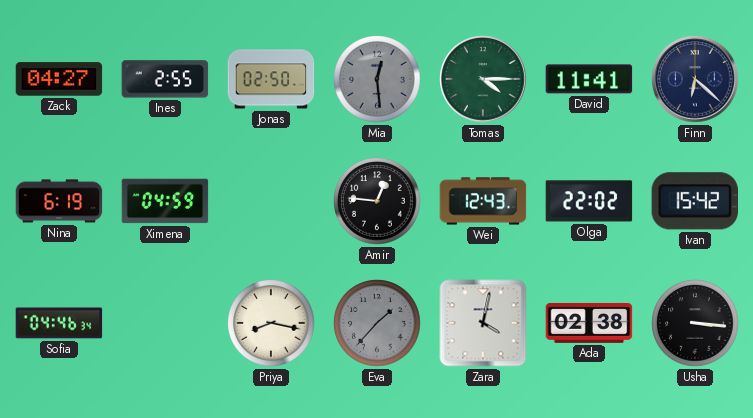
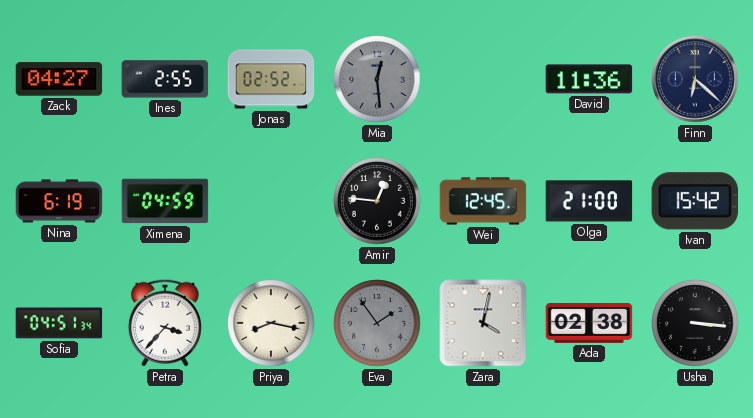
Jonas: 02:50 -> 02:52 (271, 79)
Tomas: 4:15 -> none (483, 79)
David: 11:41 -> 11:36 (589, 79)
Wei: 12:43 -> 12:45 (483, 201)
Olga: 22:02 -> 21:00 (589, 201)
Sofia: 04:46 -> 04:51 (59, 323)
Petra: none -> 3:37 (165, 323)
Eva: 1:37 -> 1:54 (377, 323)
